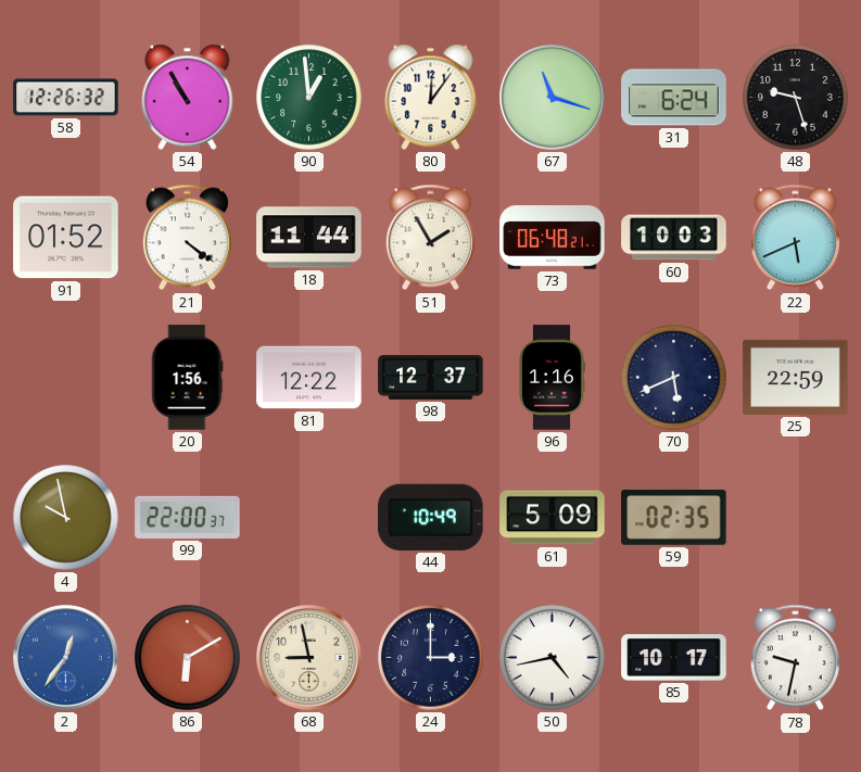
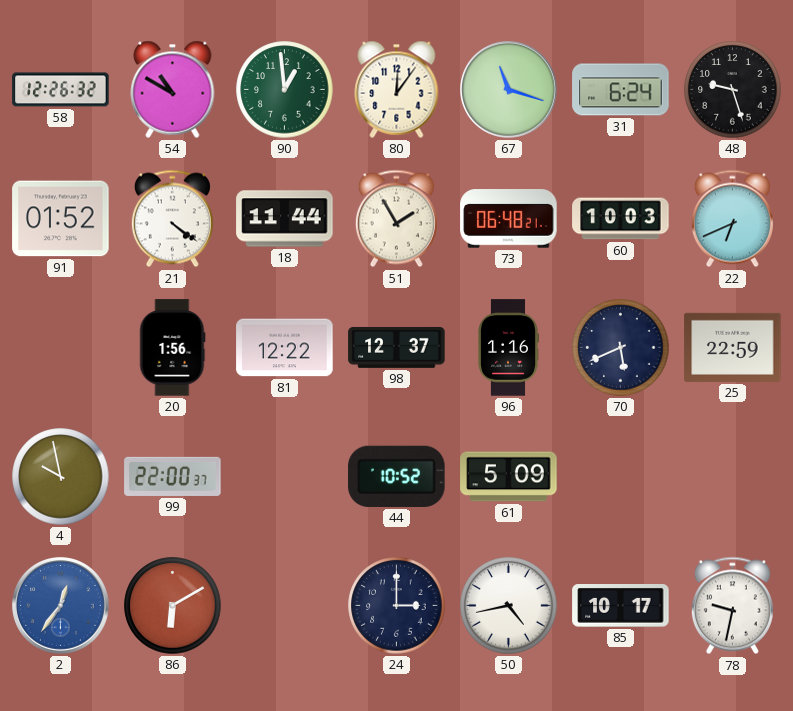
54: 10:55 -> 10:50 (173, 89)
22: 5:41 -> 6:41 (732, 219)
44: 10:49 -> 10:52 (397, 476)
59: 02:35 -> none (674, 517)
68: 8:58 -> none (309, 658)
